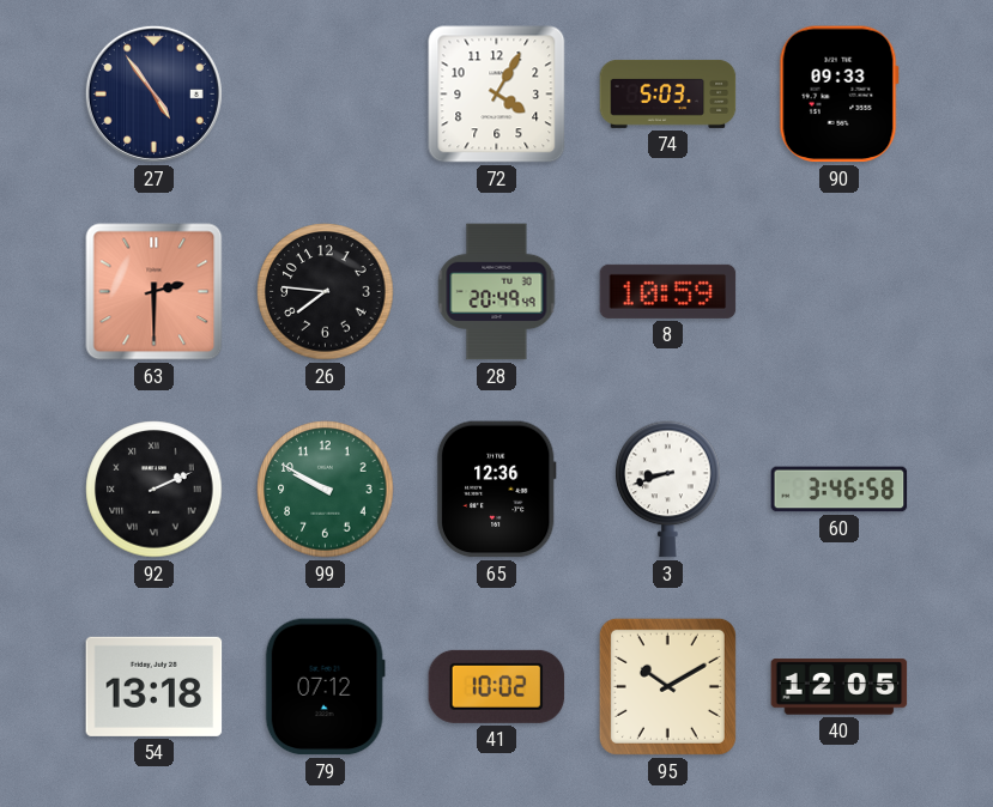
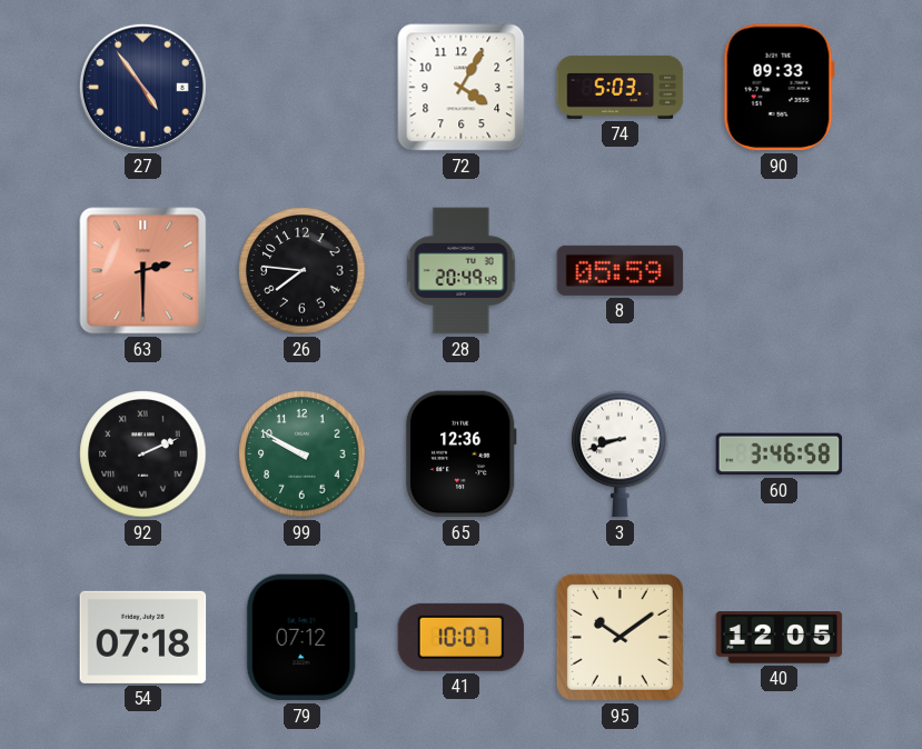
8: 10:59 -> 05:59 (621, 270)
54: 13:18 -> 07:18 (143, 637)
41: 10:02 -> 10:07 (462, 637)
95: 10:10 -> 10:09 (619, 637)
